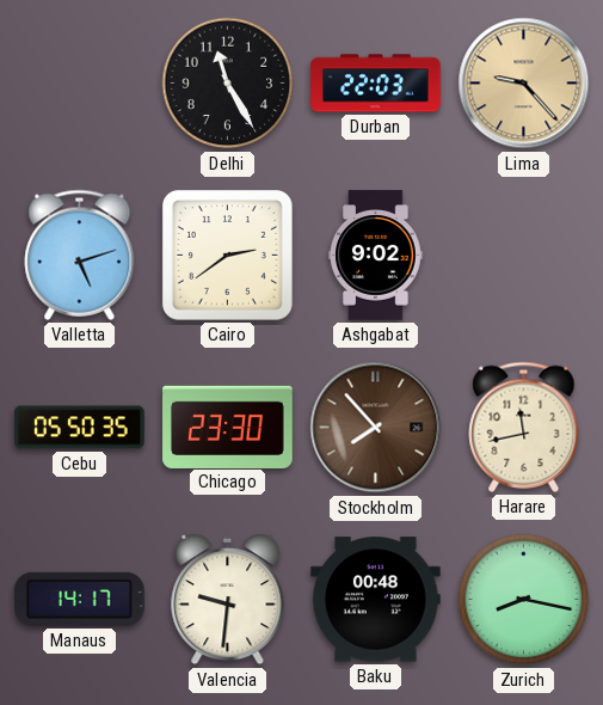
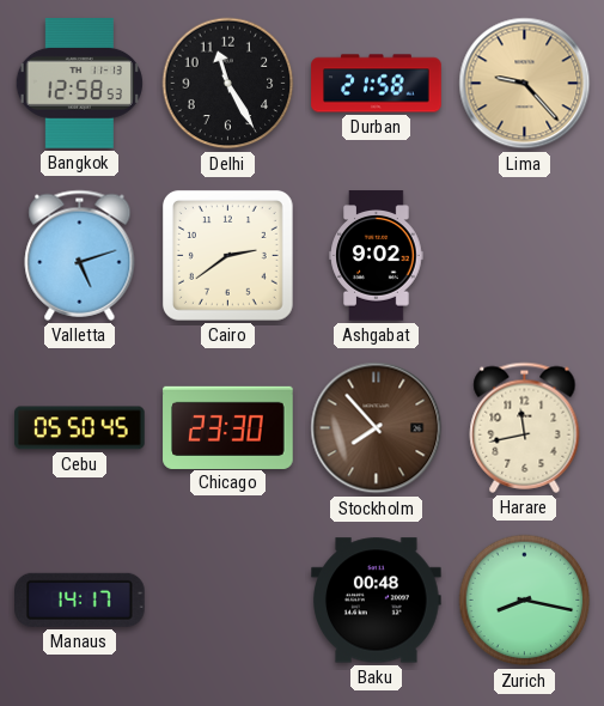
Bangkok: none -> 12:58 (79, 84)
Durban: 22:03 -> 21:58 (377, 84)
Cebu: 05:50:35 -> 05:50:45 (80, 428)
Valencia: 9:31 -> none (228, 600)
